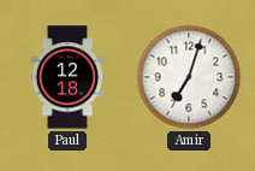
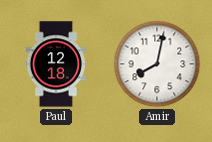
Amir: 7:03 -> 8:02 (157, 64)
